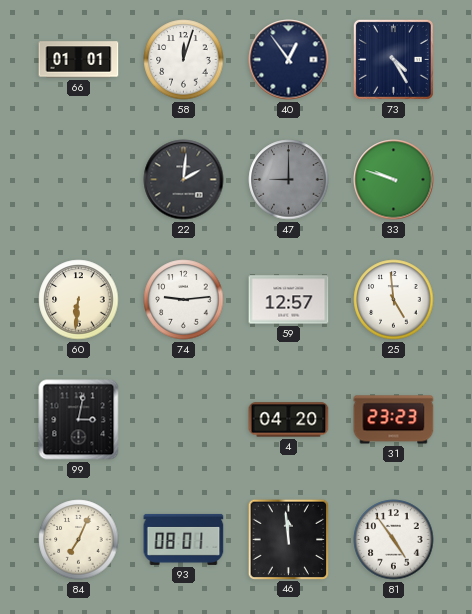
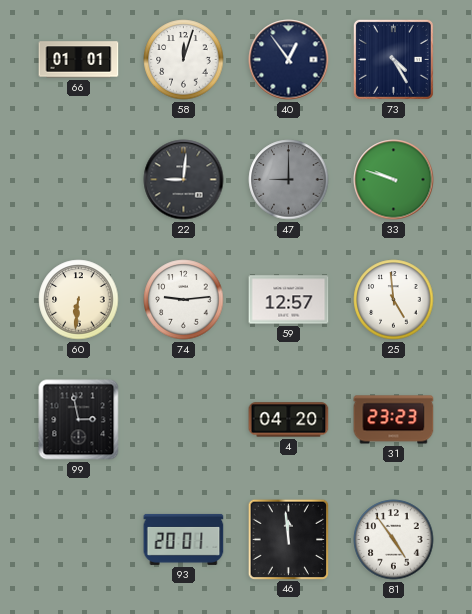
22: 2:01 -> 9:01 (184, 180)
99: 3:02 -> 2:58 (79, 420)
84: 7:04 -> none (79, 540)
93: 08:01 -> 20:01 (184, 539)
